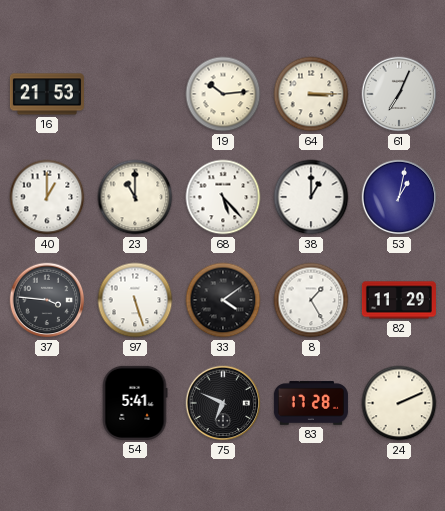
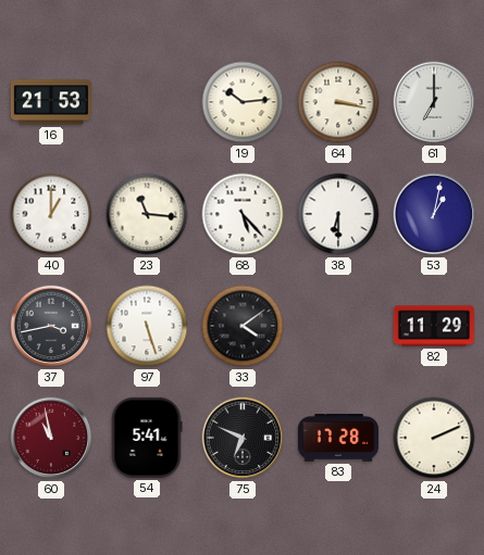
64: 3:15 -> 3:17 (338, 102)
61: 7:04 -> 7:00 (434, 102)
23: 11:00 -> 11:16 (147, 214)
38: 1:00 -> 6:30 (338, 214)
37: 3:46 -> 3:43 (51, 326)
8: 1:25 -> none (311, 300)
60: none -> 10:58 (51, 438)
